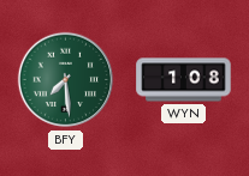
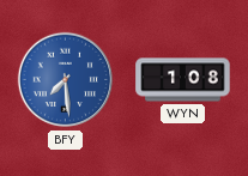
BFY dial: green -> blue (66, 80)
